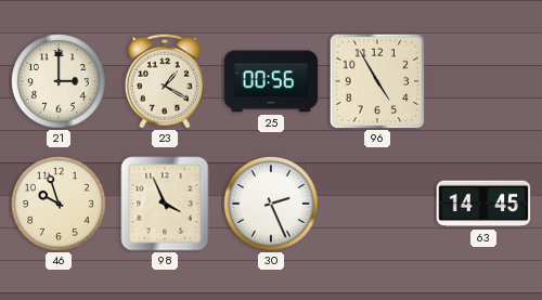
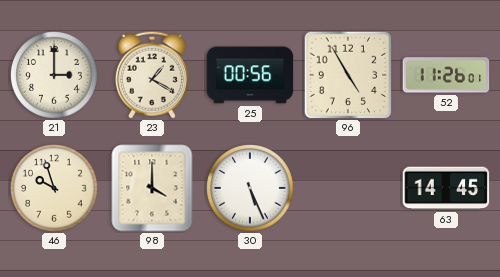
52: none -> 11:26 (446, 75)
98: 3:56 -> 4:00 (152, 188)
30: 2:26 -> 5:26 (251, 189)
